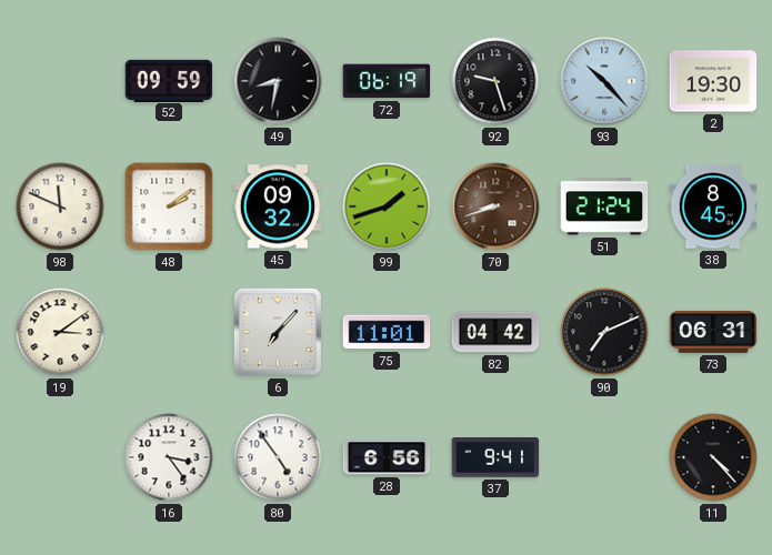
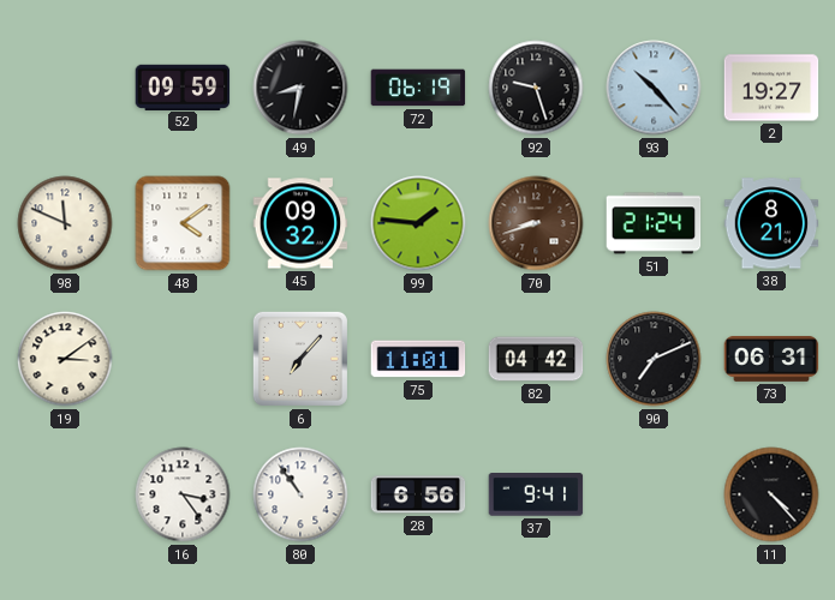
2: 19:30 -> 19:27 (771, 88)
48: 2:09 -> 4:09 (183, 223)
99: 1:42 -> 1:46 (418, 223)
38: 8:45 -> 8:21 (771, 223)
80: 4:54 -> 10:54 (300, 494)
